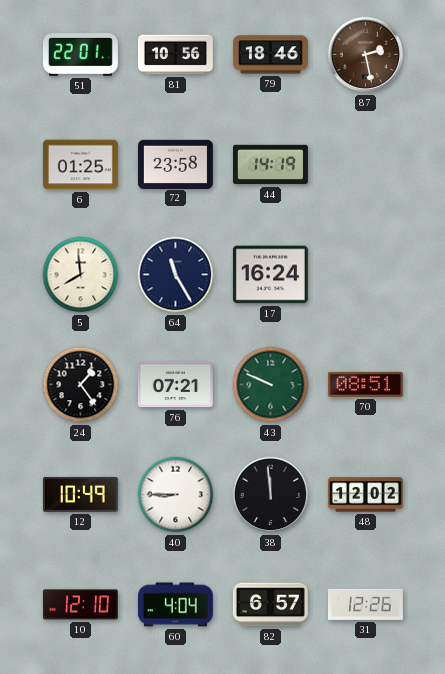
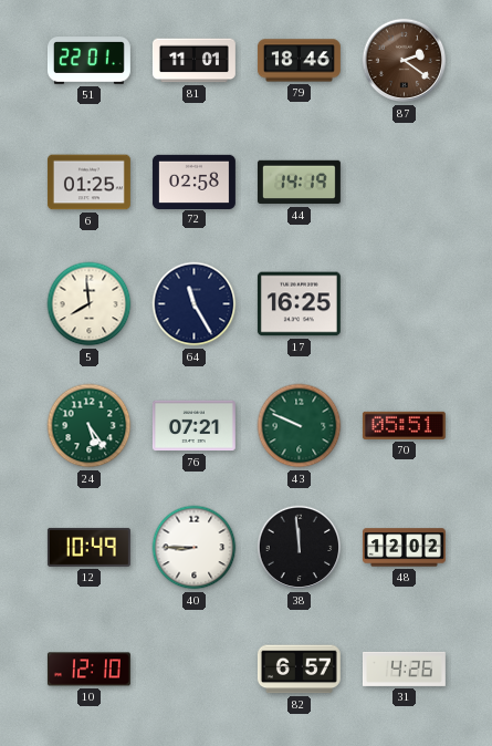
81: 10:56 -> 11:01 (193, 61)
87: 2:28 -> 2:21 (405, 61)
72: 23:58 -> 02:58 (193, 182)
17: 16:24 -> 16:25 (299, 304)
24: 1:24 -> 5:24 (90, 426)
24 dial: black -> green (90, 426)
70: 08:51 -> 05:51 (404, 425)
60: 4:04 -> none (175, 605)
31: 12:26 -> 4:26 (404, 669)
